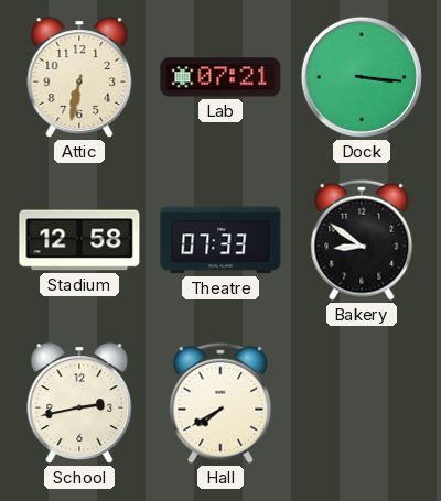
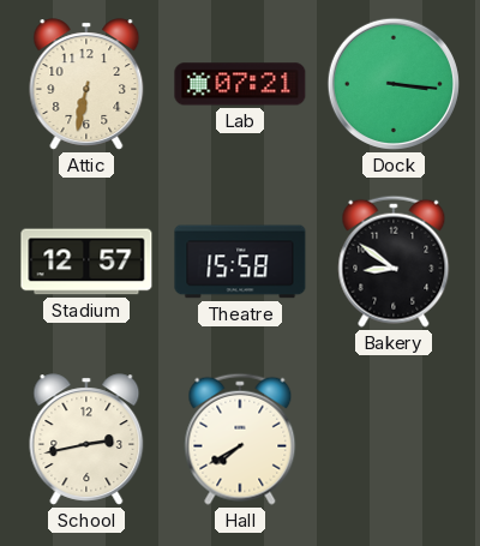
Stadium: 12:58 -> 12:57 (86, 262)
Theatre: 07:33 -> 15:58 (240, 262)
